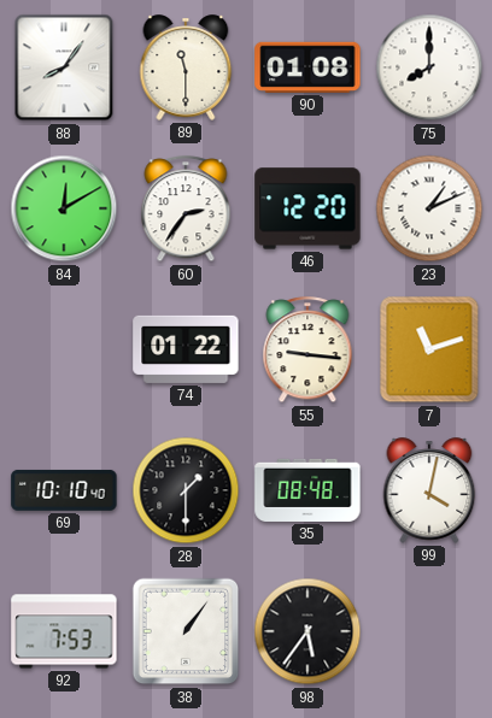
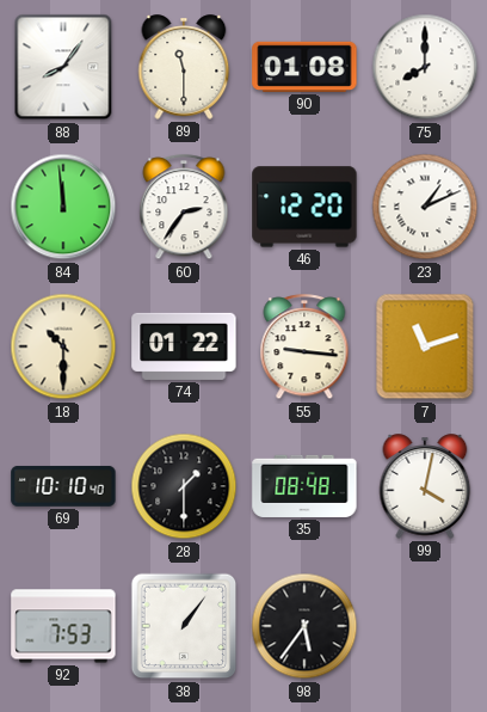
84: 12:10 -> 11:59 (63, 207)
18: none -> 10:30 (63, 346)
